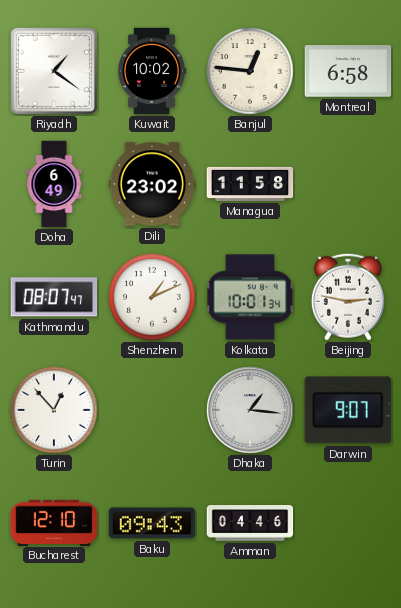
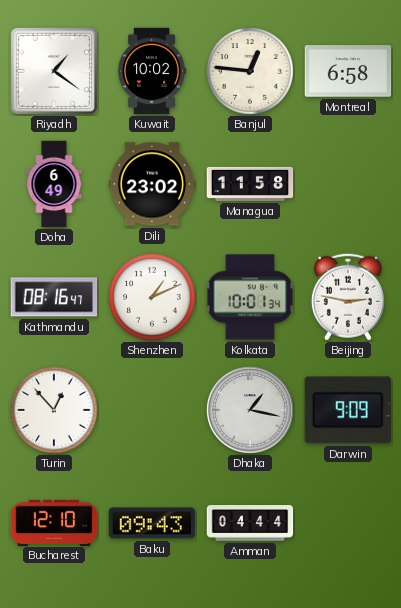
Kathmandu: 08:07 -> 08:16 (54, 297)
Dhaka: 1:16 -> 1:17 (250, 410)
Darwin: 9:07 -> 9:09 (348, 410)
Amman: 04:46 -> 04:44 (250, 523)
